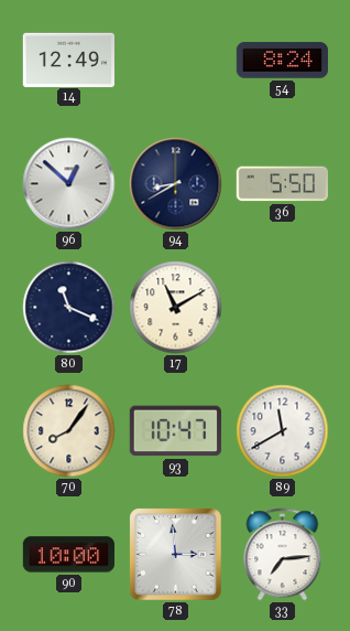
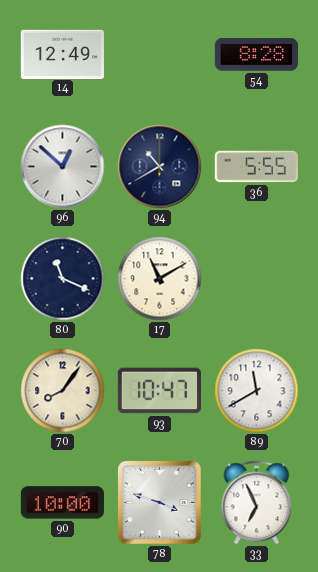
54: 8:24 -> 8:28 (256, 55)
94: 8:40 -> 10:40 (160, 167)
36: 5:50 -> 5:55 (256, 167)
78: 2:59 -> 3:48 (160, 503)
33: 7:14 -> 6:56 (257, 503)
